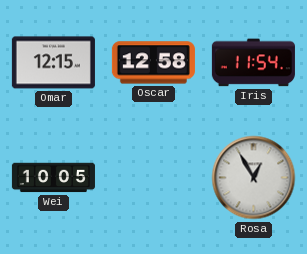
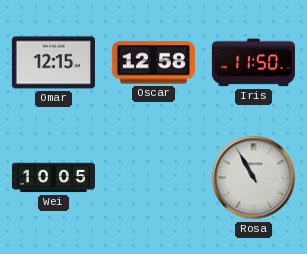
Iris: 11:54 -> 11:50 (253, 63)
Rosa: 12:55 -> 10:55 (254, 178)
